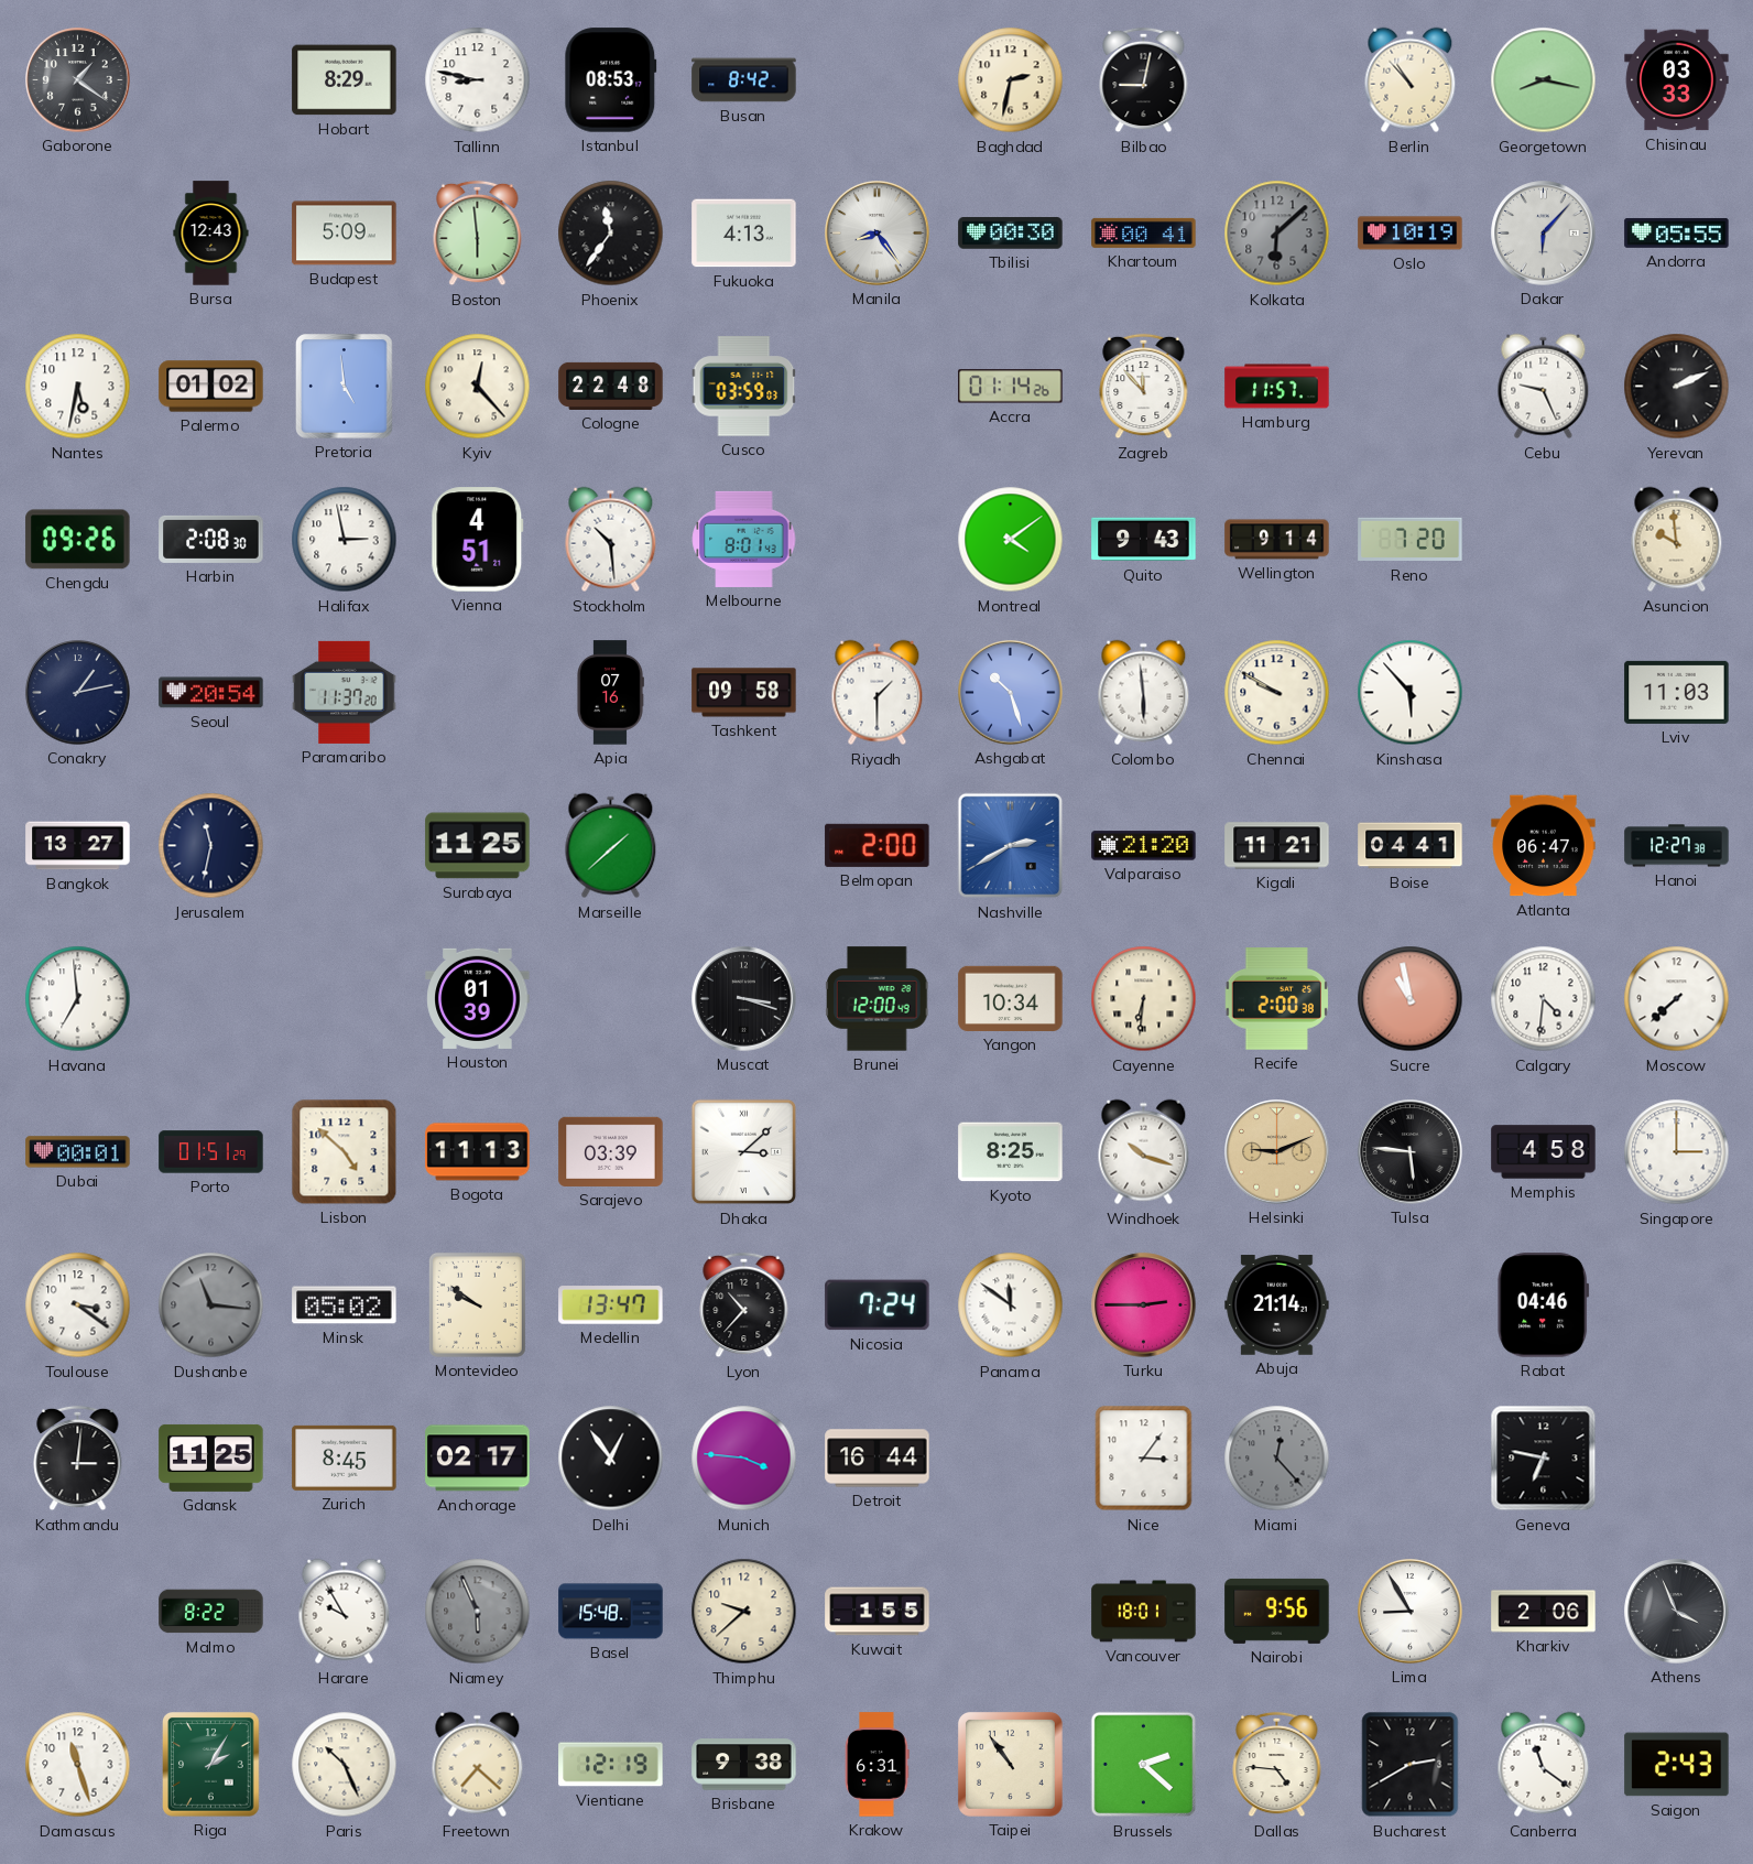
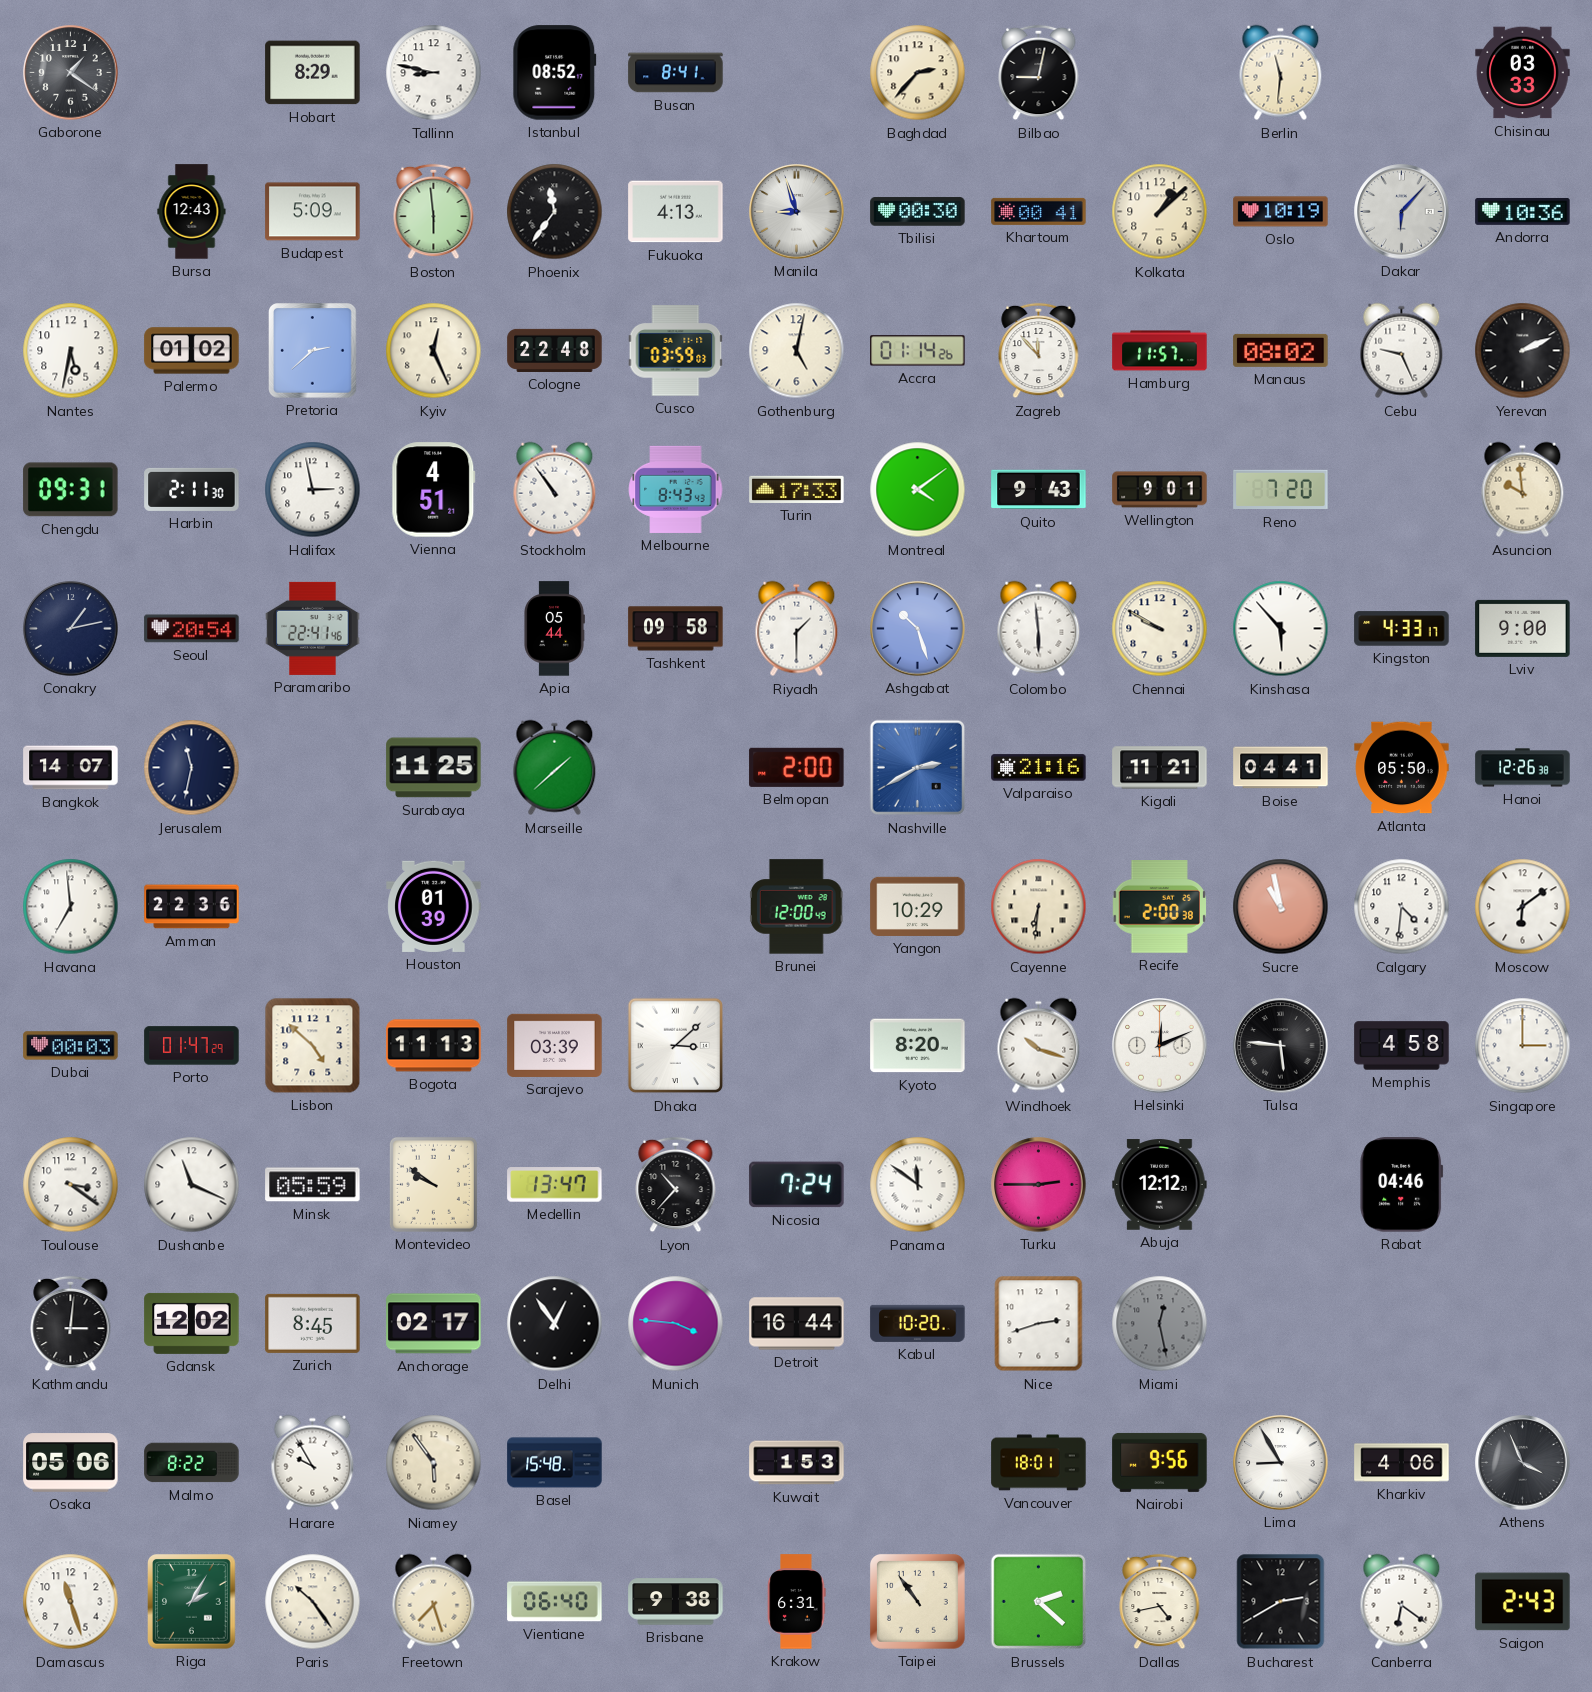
Istanbul: 08:53 -> 08:52 (555, 73)
Busan: 8:42 -> 8:41 (676, 73)
Baghdad: 2:32 -> 2:37 (918, 73)
Berlin: 10:53 -> 11:31 (1281, 73)
Georgetown: 8:17 -> none (1544, 80)
Manila: 8:24 -> 8:57 (797, 212)
Kolkata: 6:08 -> 1:08 (1160, 212)
Kolkata dial: grey -> cream (1160, 212)
Andorra: 05:55 -> 10:36 (1523, 211)
Pretoria: 4:59 -> 2:38 (313, 351)
Kyiv: 12:23 -> 12:26 (434, 351)
Gothenburg: none -> 5:02 (797, 351)
Manaus: none -> 08:02 (1281, 350)
Chengdu: 09:26 -> 09:31 (71, 490)
Harbin: 2:08 -> 2:11 (192, 489)
Stockholm: 10:29 -> 10:54 (555, 490)
Melbourne: 8:01 -> 8:43 (676, 489)
Turin: none -> 17:33 (797, 489)
Wellington: 9:14 -> 9:01 (1160, 490)
Paramaribo: 11:37 -> 22:41 (313, 628)
Apia: 07:16 -> 05:44 (554, 629)
Kingston: none -> 4:33 (1402, 629)
Lviv: 11:03 -> 9:00 (1523, 628)
Bangkok: 13:27 -> 14:07 (71, 768)
Valparaiso: 21:20 -> 21:16 (1039, 768)
Atlanta: 06:47 -> 05:50 (1402, 768)
Hanoi: 12:27 -> 12:26 (1523, 768)
Amman: none -> 22:36 (192, 907)
Muscat: 3:18 -> none (744, 999)
Yangon: 10:34 -> 10:29 (918, 906)
Moscow: 7:38 -> 6:09 (1523, 907)
Dubai: 00:01 -> 00:03 (71, 1046)
Porto: 01:51 -> 01:47 (192, 1046)
Kyoto: 8:25 -> 8:20 (918, 1046)
Helsinki: 9:11 -> 12:11 (1160, 1046)
Helsinki dial: champagne -> white (1160, 1046)
Dushanbe: 11:16 -> 11:19 (192, 1185)
Dushanbe dial: grey -> white (192, 1185)
Minsk: 05:02 -> 05:59 (313, 1185)
Abuja: 21:14 -> 12:12 (1160, 1185)
Gdansk: 11:25 -> 12:02 (192, 1323)
Kabul: none -> 10:20 (918, 1323)
Nice: 3:06 -> 2:42 (1039, 1324)
Miami: 12:23 -> 12:28 (1160, 1324)
Geneva: 6:47 -> none (1544, 1459)
Osaka: none -> 05:06 (71, 1463)
Niamey: 5:56 -> 5:54 (434, 1463)
Niamey dial: grey -> cream (434, 1463)
Thimphu: 9:38 -> none (744, 1612)
Kuwait: 1:55 -> 1:53 (797, 1463)
Kharkiv: 2:06 -> 4:06 (1402, 1463)
Paris: 10:26 -> 10:24 (313, 1602)
Freetown: 7:22 -> 7:27 (434, 1602)
Vientiane: 12:19 -> 06:40 (555, 1602)
Dallas: 4:46 -> 4:43 (1160, 1602)
Canberra: 11:21 -> 6:21 (1402, 1602)
